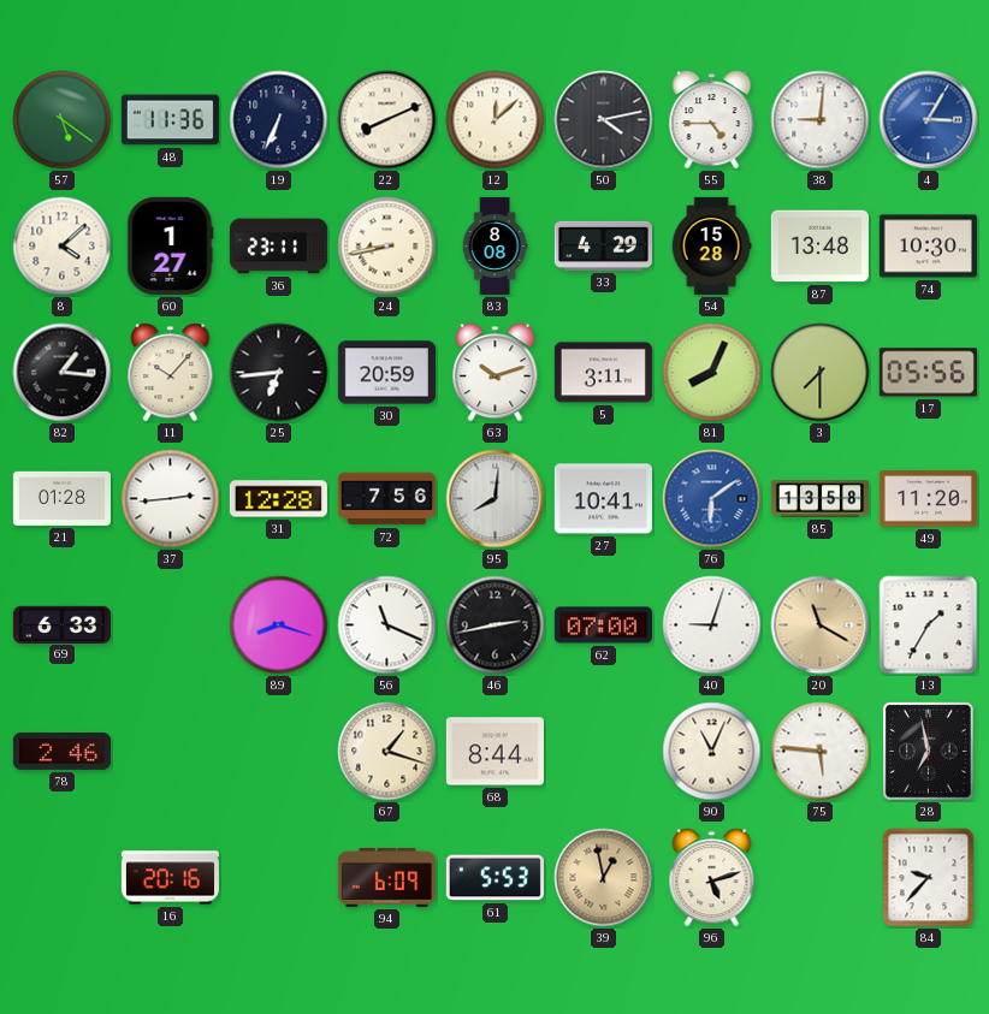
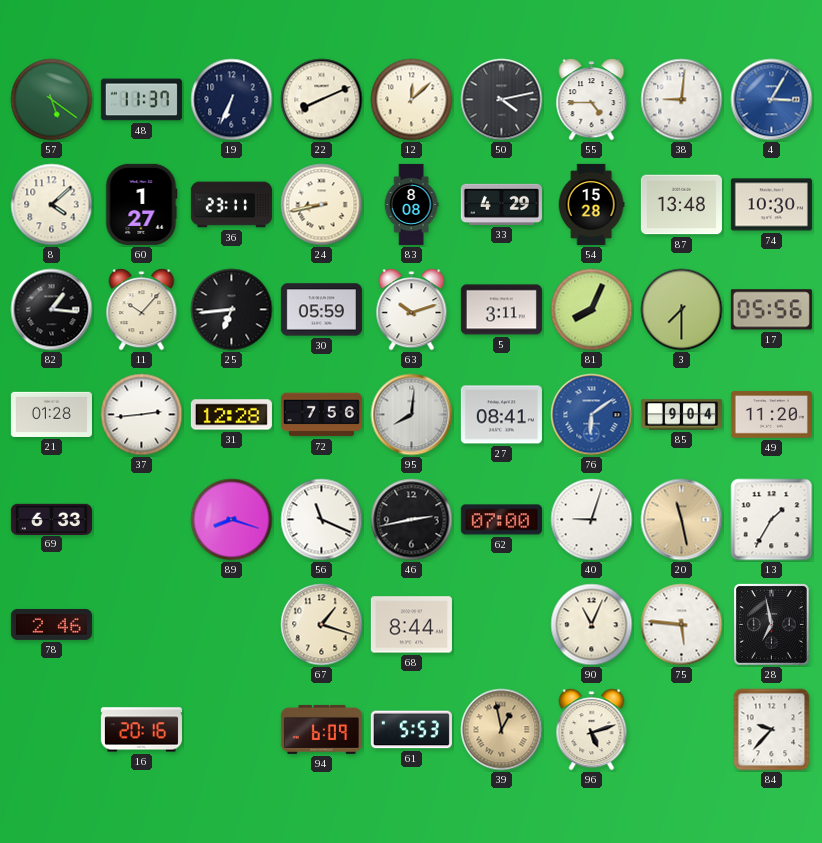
48: 11:36 -> 11:37 (141, 100)
30: 20:59 -> 05:59 (321, 310)
27: 10:41 -> 08:41 (501, 415)
85: 13:58 -> 9:04 (681, 415)
20: 11:20 -> 11:28 (682, 520)
